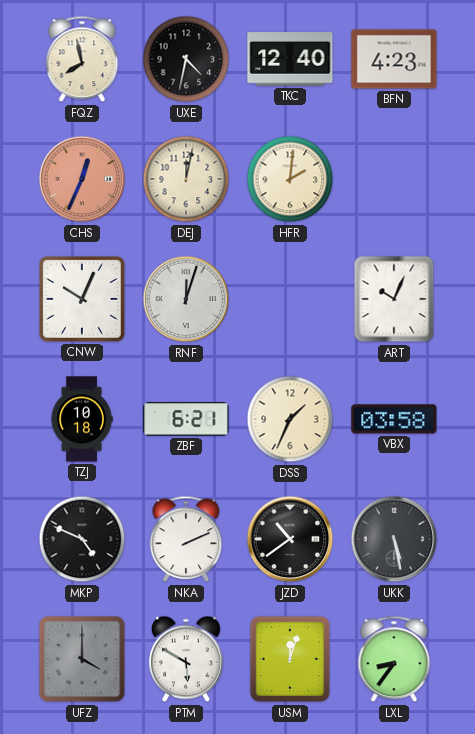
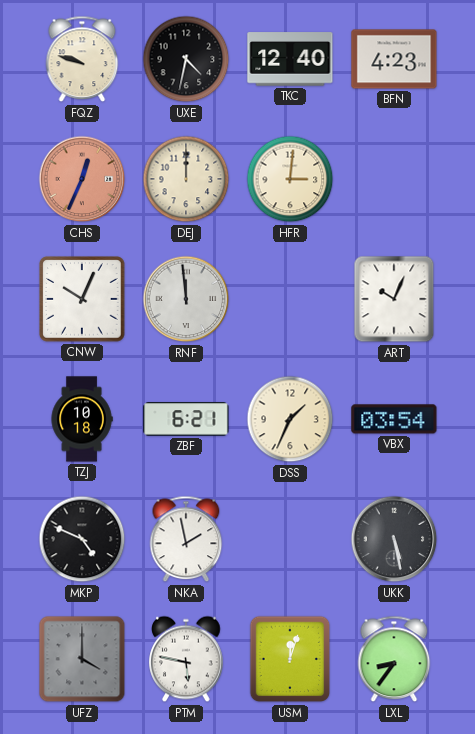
FQZ: 7:58 -> 9:48 (82, 59)
DEJ: 12:02 -> 12:00 (186, 179)
HFR: 2:01 -> 3:01 (290, 179)
RNF: 12:03 -> 11:59 (186, 299)
VBX: 03:58 -> 03:54 (394, 419)
NKA: 2:11 -> 1:58 (186, 539)
JZD: 10:39 -> none (290, 539)
PTM: 5:50 -> 5:47 (186, 659)
